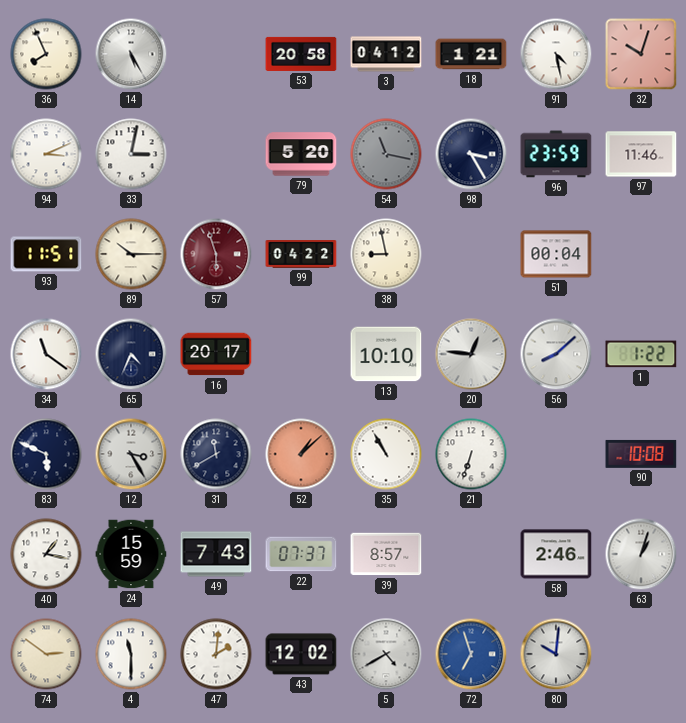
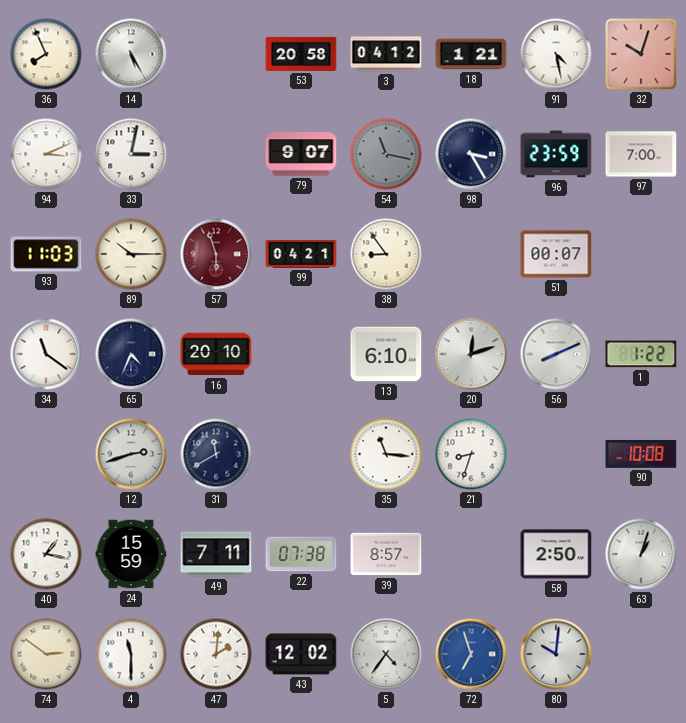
79: 5:20 -> 9:07 (301, 154)
97: 11:46 -> 7:00 (641, 154)
93: 11:51 -> 11:03 (46, 254)
99: 04:22 -> 04:21 (301, 255)
38: 8:58 -> 8:54 (386, 254)
51: 00:04 -> 00:07 (556, 254)
16: 20:17 -> 20:10 (216, 354)
13: 10:10 -> 6:10 (386, 354)
20: 12:46 -> 12:12 (471, 354)
56: 8:08 -> 8:11 (556, 354)
83: 5:49 -> none (46, 454)
12: 3:25 -> 2:42 (131, 454)
52: 1:08 -> none (301, 454)
35: 10:55 -> 11:16 (386, 454)
21: 6:33 -> 8:33 (471, 454)
49: 7:43 -> 7:11 (216, 554)
22: 07:37 -> 07:38 (301, 554)
58: 2:46 -> 2:50 (556, 554)
5: 4:40 -> 4:36 (386, 654)
